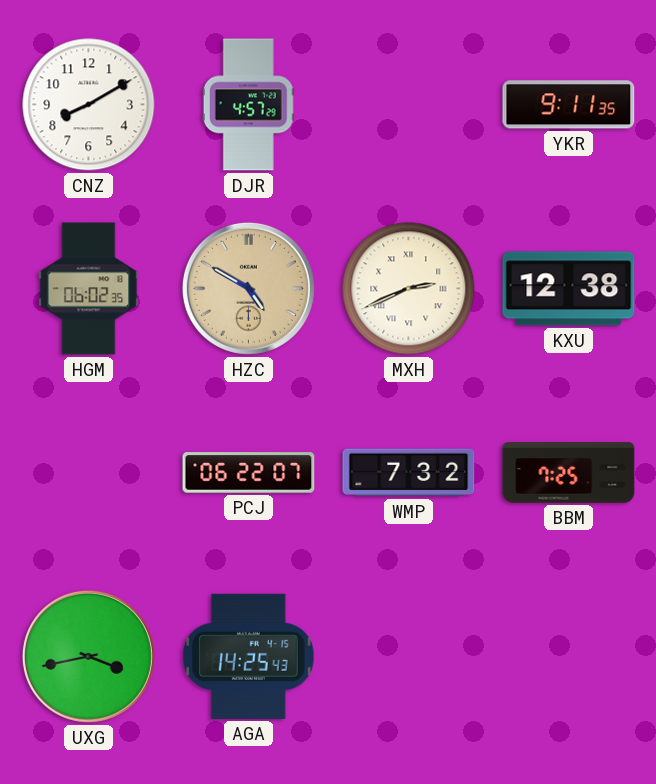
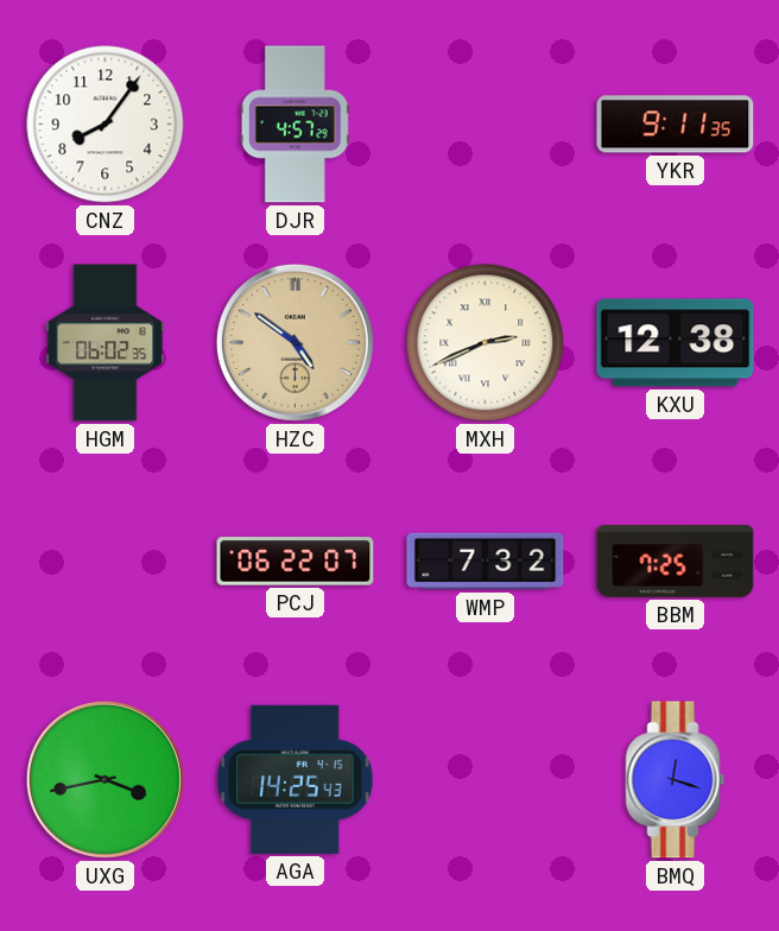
CNZ: 8:10 -> 8:06 (106, 125)
HZC: 4:50 -> 4:51 (294, 342)
BMQ: none -> 12:18 (676, 780)
